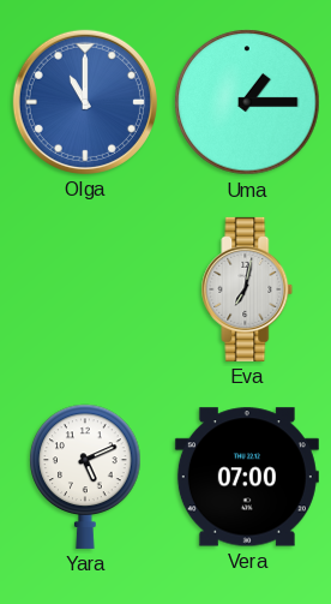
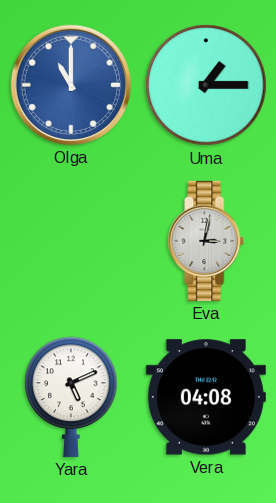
Eva: 7:02 -> 3:02 (206, 241)
Vera: 07:00 -> 04:08 (206, 397)
